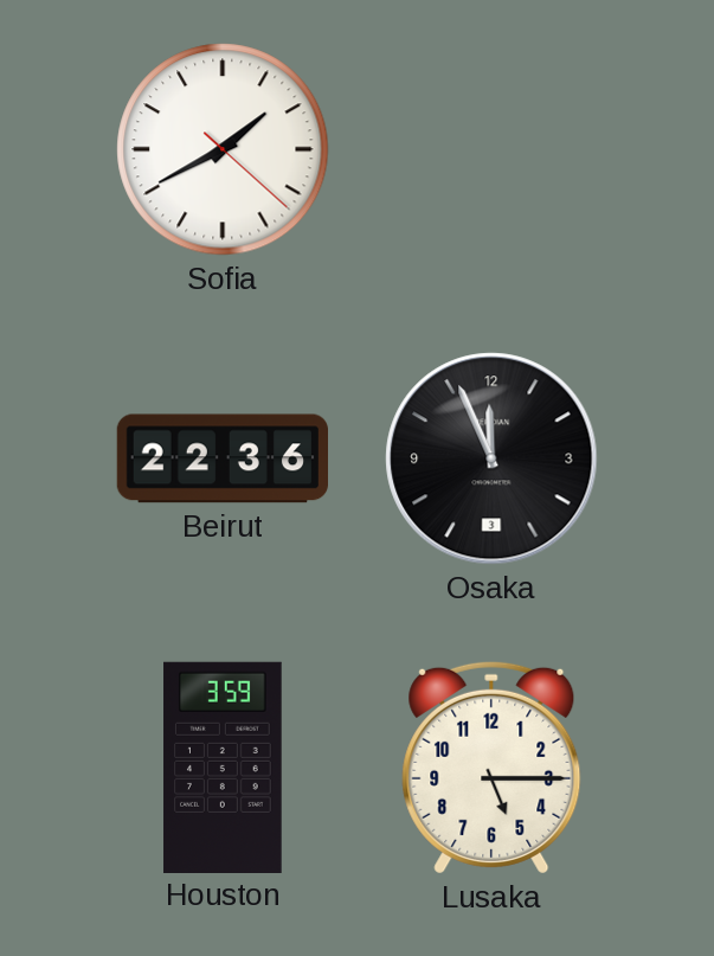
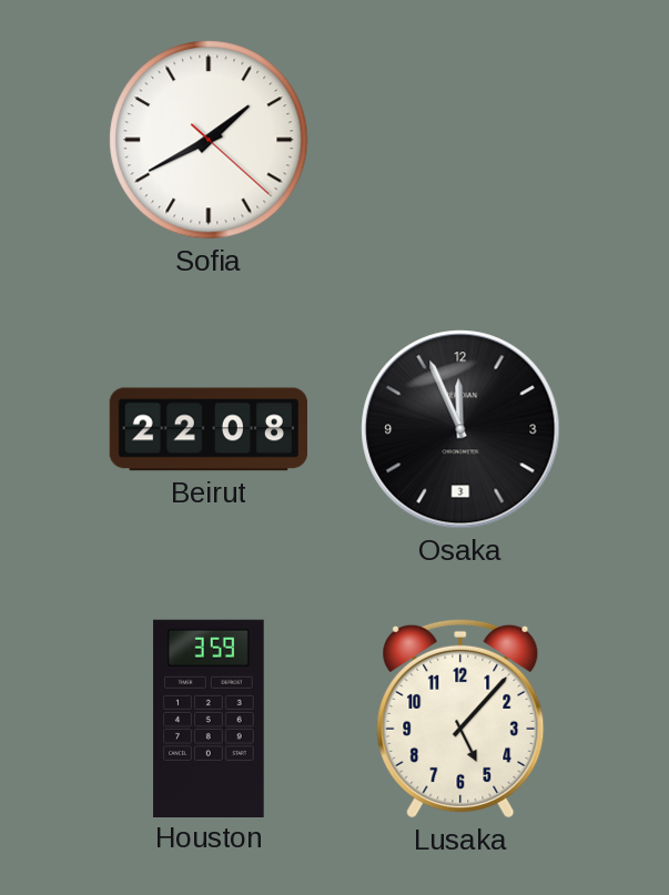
Beirut: 22:36 -> 22:08 (207, 429)
Lusaka: 5:15 -> 5:07 (460, 719)
